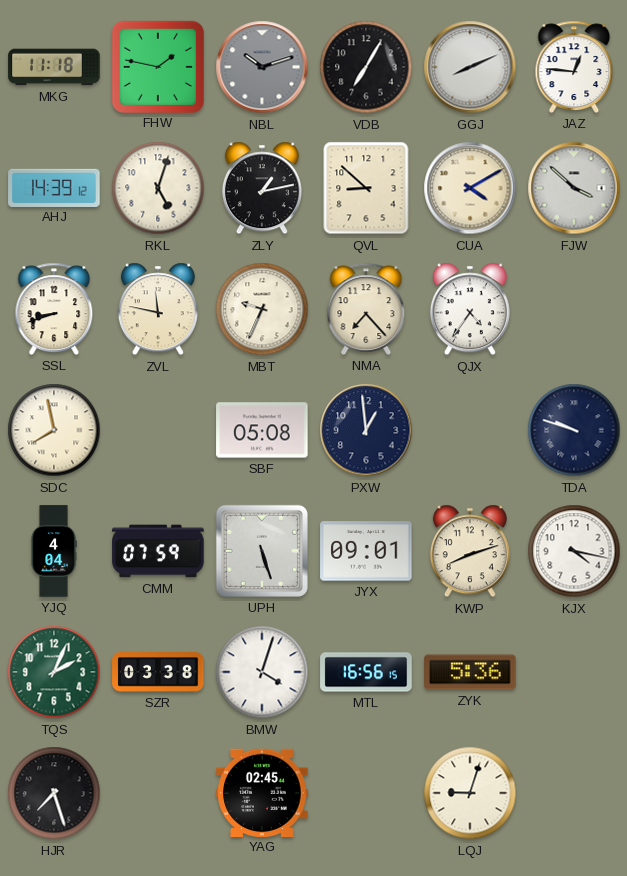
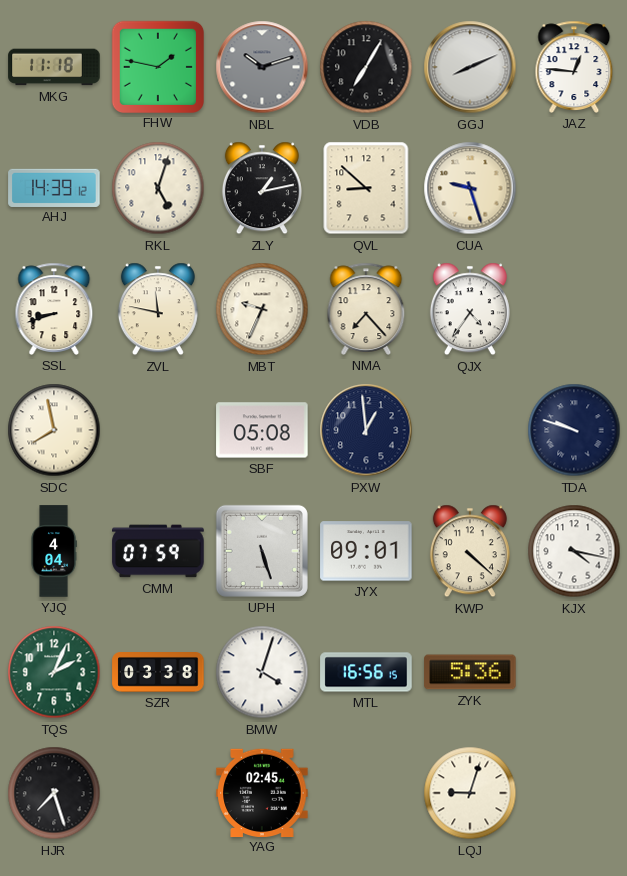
CUA: 4:10 -> 9:27 (470, 188)
FJW: 3:52 -> none (574, 188)
KWP: 8:12 -> 4:22 (470, 551)
